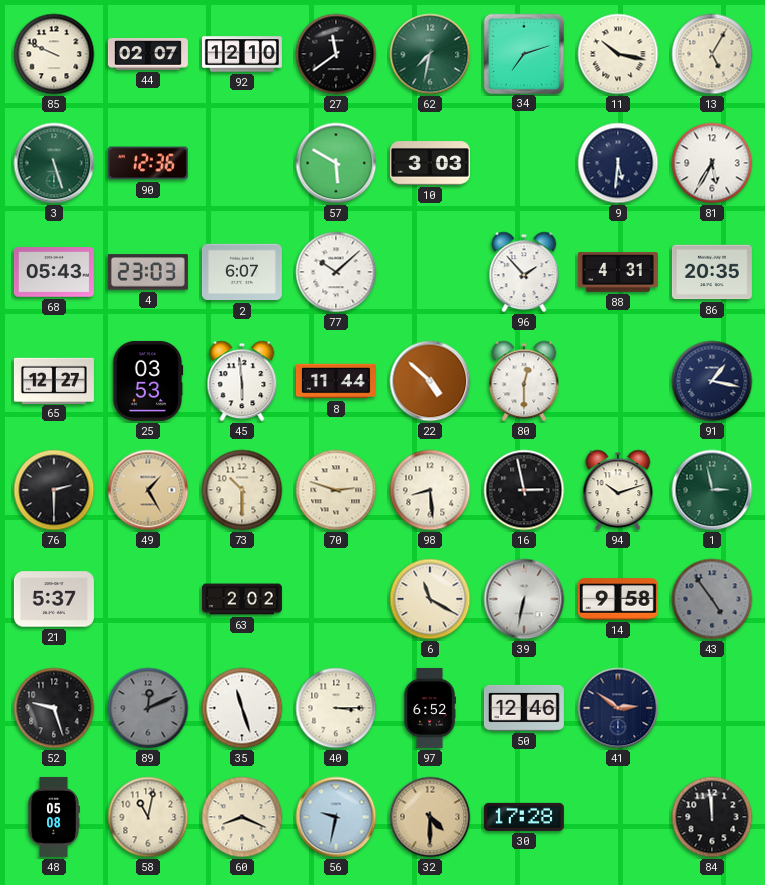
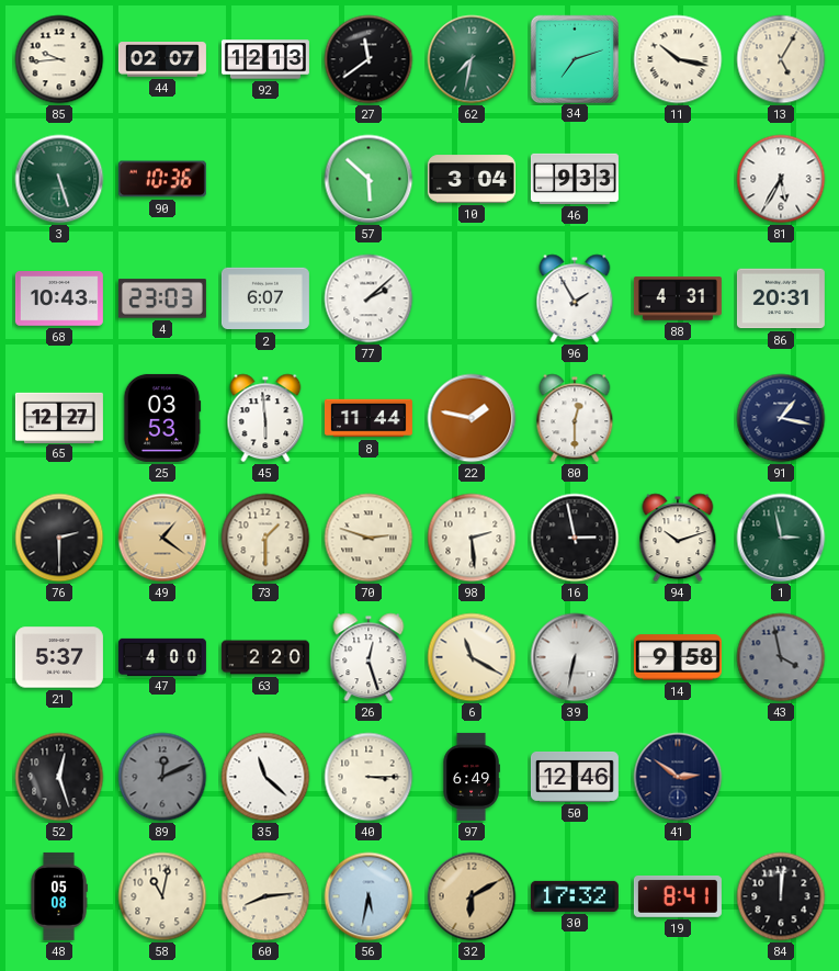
85: 9:49 -> 9:44 (59, 59)
92: 12:10 -> 12:13 (265, 59)
90: 12:36 -> 10:36 (162, 179)
57: 5:50 -> 5:52 (369, 179)
10: 3:03 -> 3:04 (472, 179)
46: none -> 9:33 (575, 179)
9: 5:31 -> none (618, 163)
68: 05:43 -> 10:43 (59, 298)
77: 10:08 -> 2:08 (369, 298)
96: 1:53 -> 1:55 (575, 298)
86: 20:35 -> 20:31 (781, 298)
22: 4:52 -> 1:47 (472, 418)
49: 1:25 -> 1:21 (162, 538)
73: 10:30 -> 1:30 (265, 538)
98: 8:29 -> 2:29 (472, 538)
47: none -> 4:00 (162, 656)
63: 2:02 -> 2:20 (265, 657)
26: none -> 12:27 (369, 657)
43: 4:54 -> 3:58 (781, 657)
52: 9:27 -> 12:27 (59, 777)
35: 11:27 -> 11:22 (265, 777)
97: 6:52 -> 6:49 (472, 777)
60: 8:19 -> 8:14 (265, 896)
56: 9:32 -> 5:32 (369, 896)
32: 4:30 -> 6:10 (472, 896)
30: 17:28 -> 17:32 (575, 896)
19: none -> 8:41 (678, 897)
84: 11:59 -> 12:01 (781, 896)
